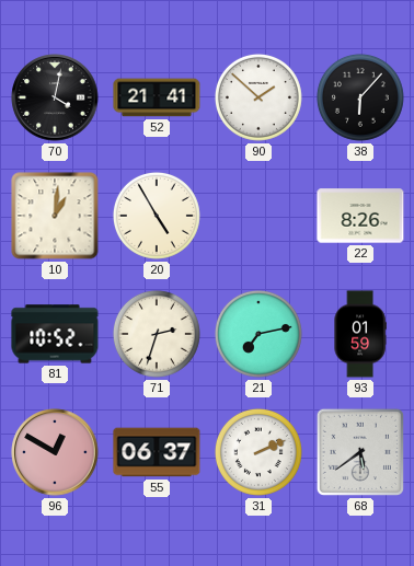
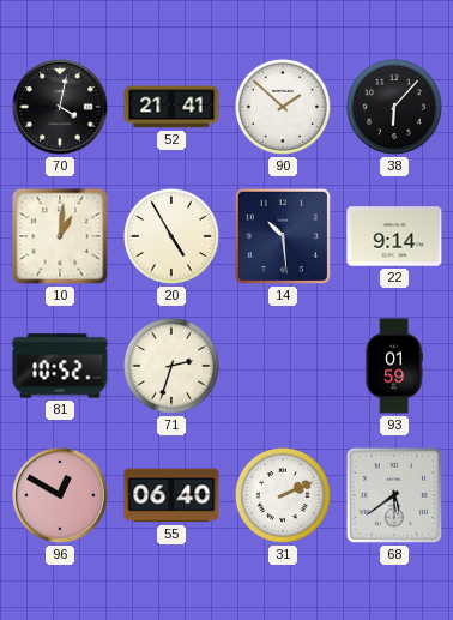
14: none -> 10:29 (283, 236)
22: 8:26 -> 9:14 (394, 236)
21: 7:13 -> none (258, 334)
55: 06:37 -> 06:40 (171, 495)
